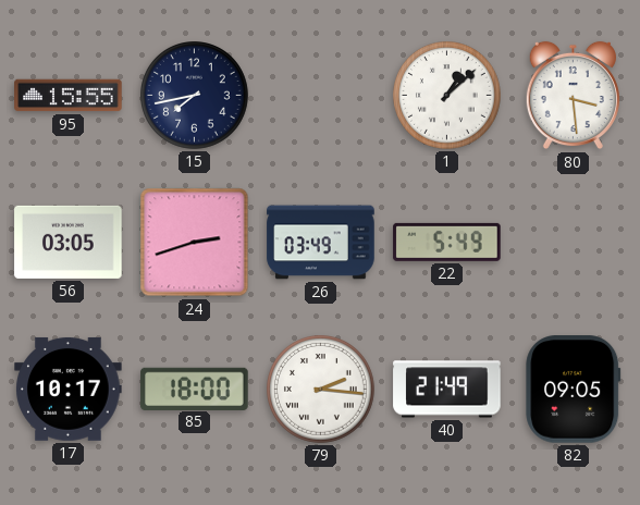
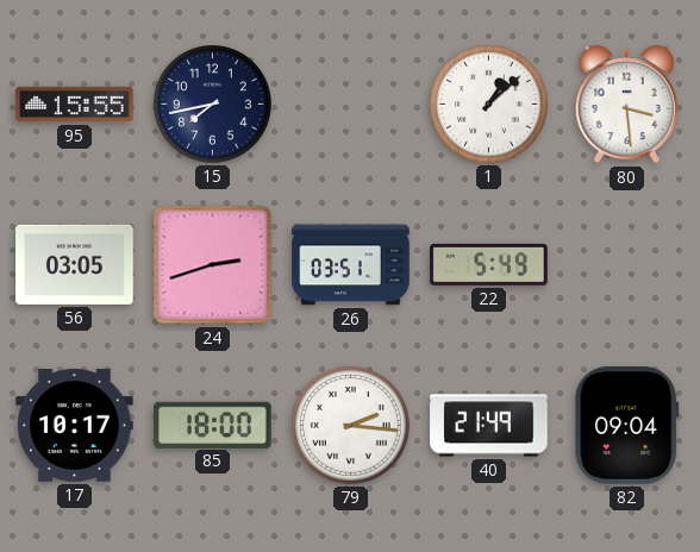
26: 03:49 -> 03:51 (351, 265)
82: 09:05 -> 09:04 (627, 426)
